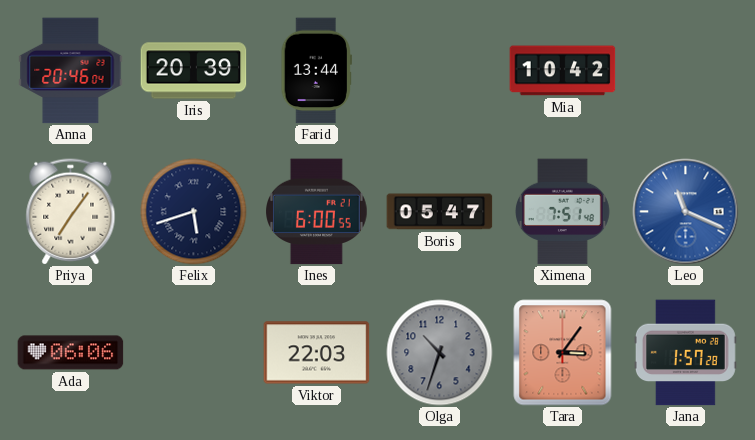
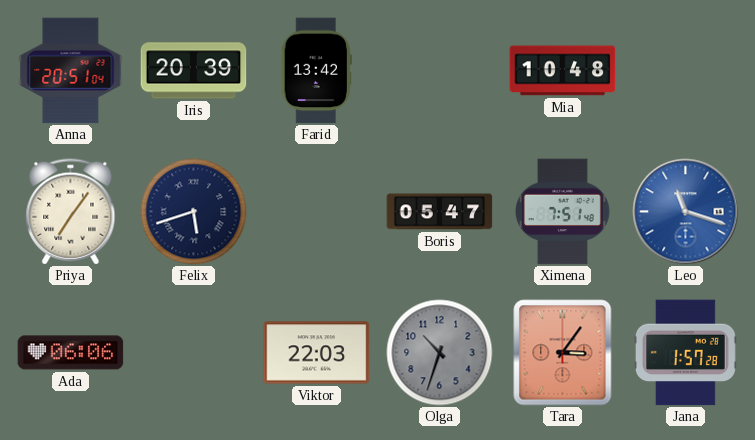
Anna: 20:46 -> 20:51 (71, 71)
Farid: 13:44 -> 13:42 (316, 71)
Mia: 10:42 -> 10:48 (563, 71)
Ines: 6:00 -> none (317, 212)
Leo: 11:19 -> 11:18 (686, 212)
